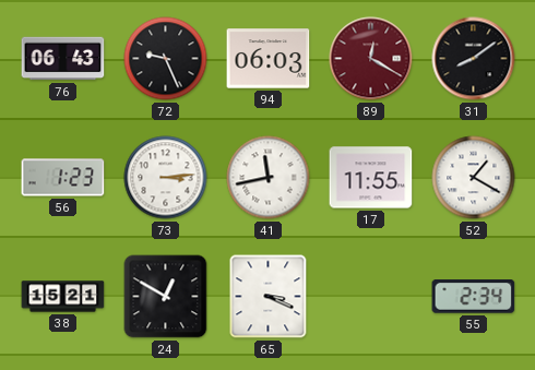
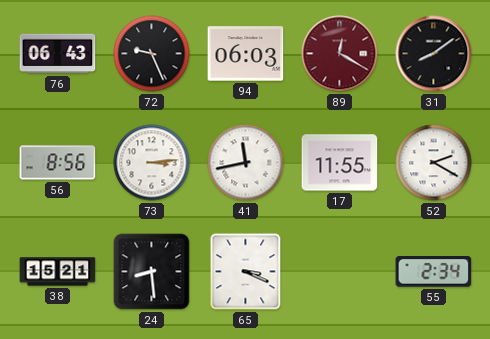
56: 1:23 -> 8:56 (58, 163)
52: 1:20 -> 2:20 (434, 163)
24: 12:50 -> 8:29 (152, 272)
